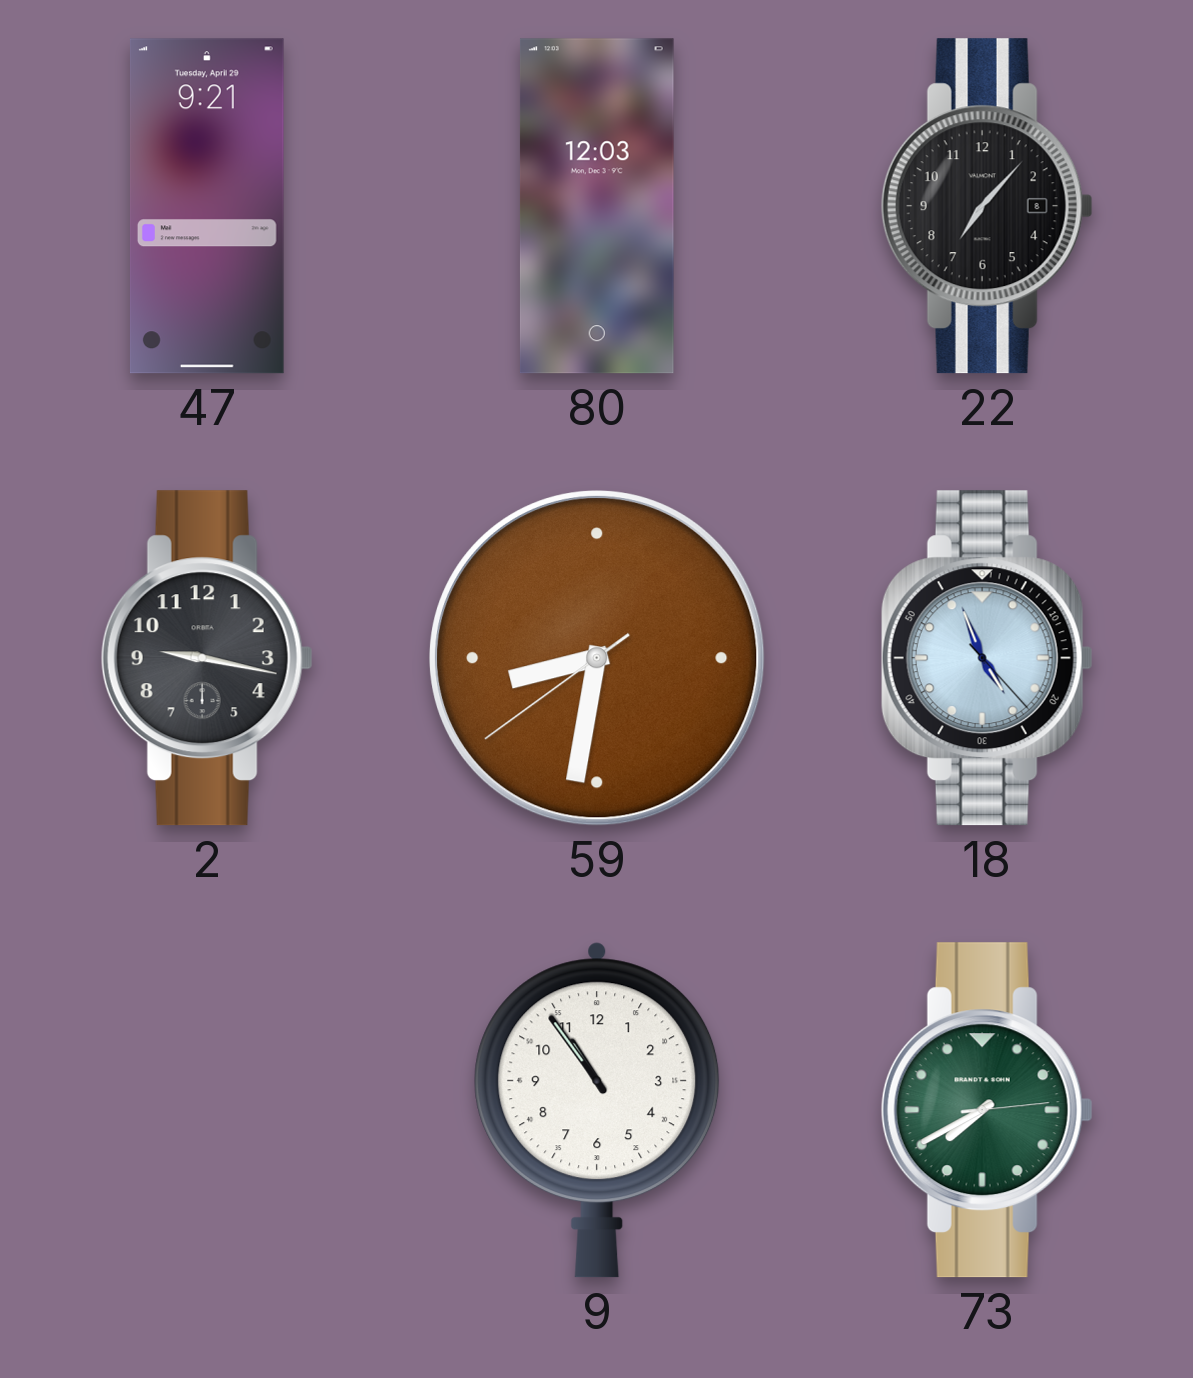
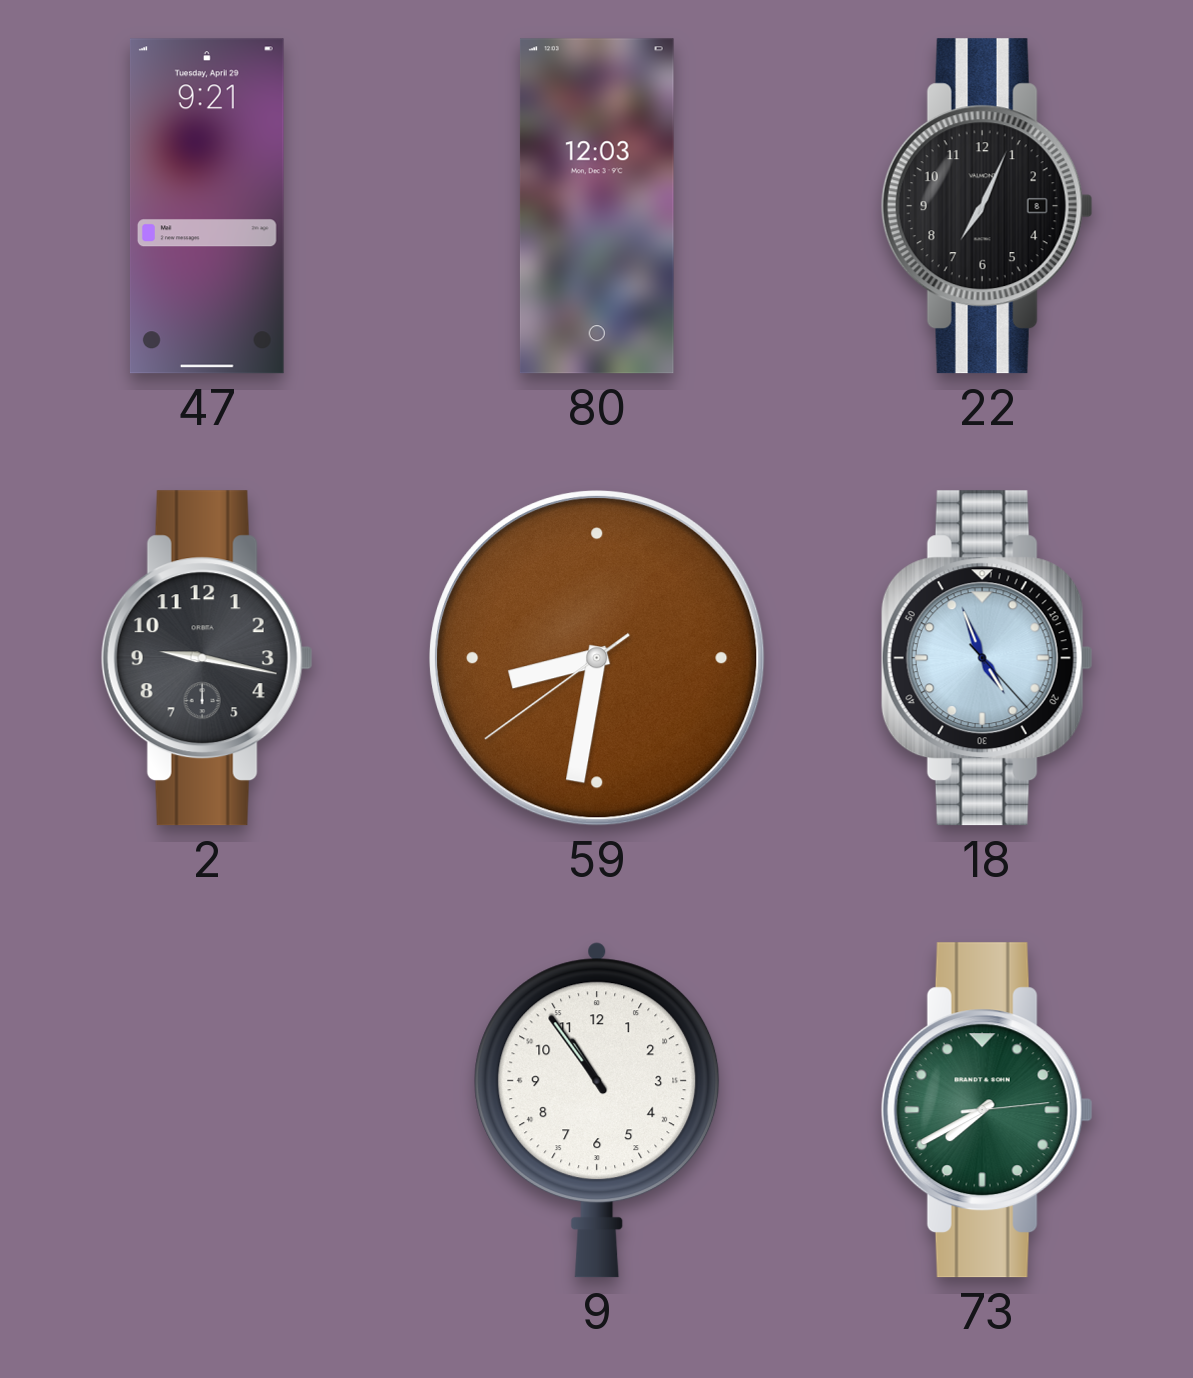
22: 7:07 -> 7:04 (987, 206)
